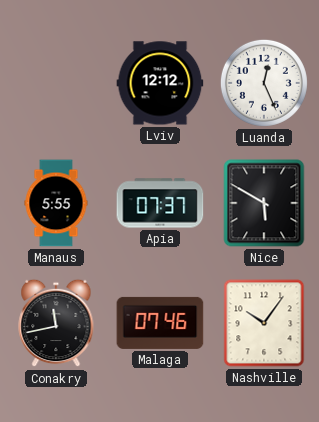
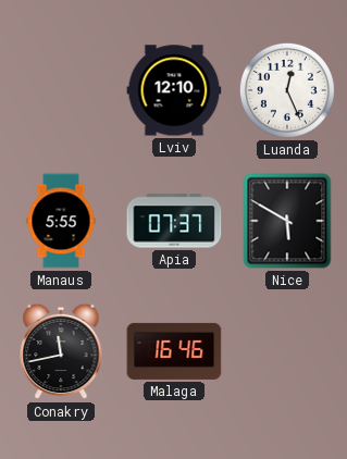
Lviv: 12:12 -> 12:10 (174, 90)
Malaga: 07:46 -> 16:46 (174, 351)
Nashville: 10:06 -> none (264, 323)
